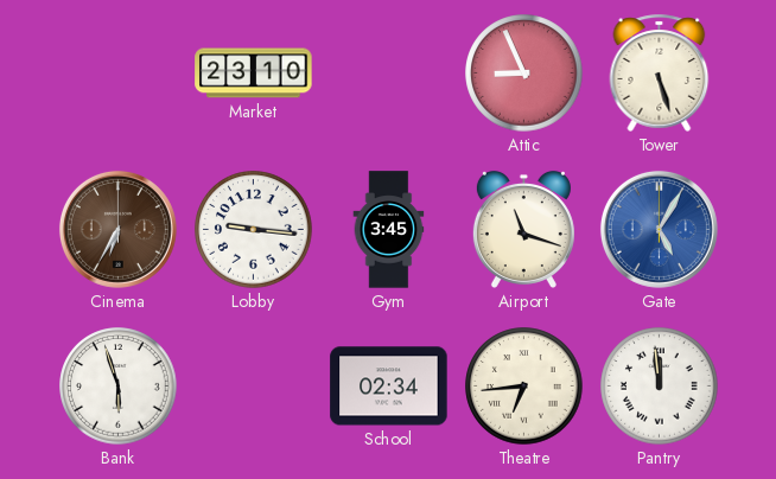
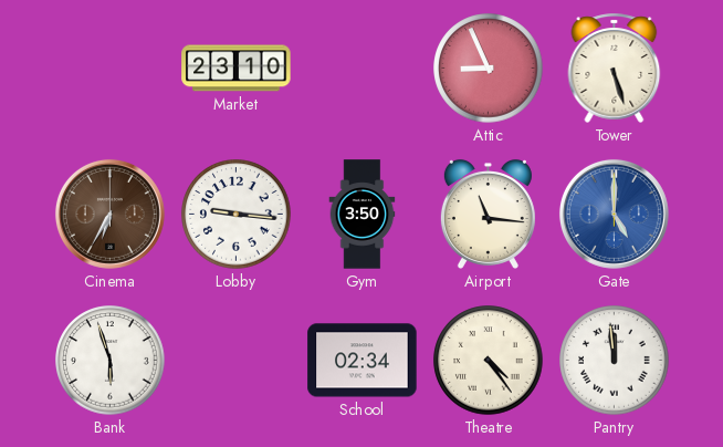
Gym: 3:45 -> 3:50 (363, 215)
Airport: 11:18 -> 11:16 (488, 214)
Gate: 5:05 -> 5:00 (614, 214)
Theatre: 6:44 -> 4:24 (489, 361)
